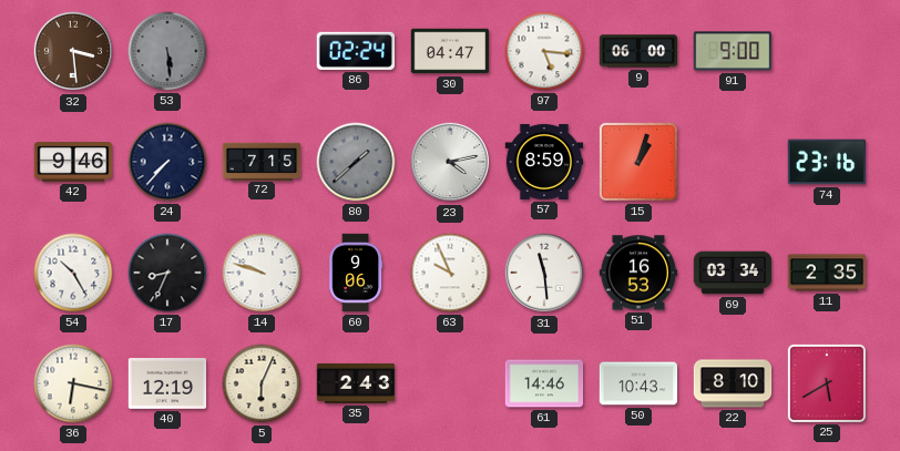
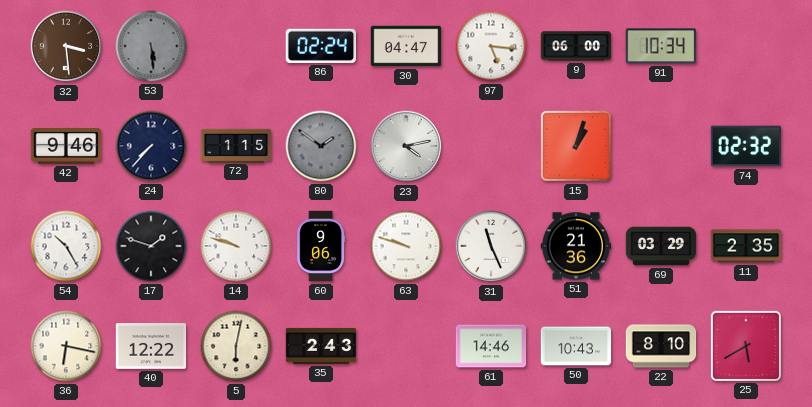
91: 9:00 -> 10:34 (660, 46)
72: 7:15 -> 1:15 (236, 145)
80: 1:38 -> 1:51 (321, 146)
57: 8:59 -> none (544, 162)
74: 23:16 -> 02:32 (746, 146)
17: 8:34 -> 1:48 (151, 246)
63: 9:56 -> 9:48 (406, 246)
31: 11:29 -> 11:26 (491, 246)
51: 16:53 -> 21:36 (576, 246)
69: 03:34 -> 03:29 (661, 246)
40: 12:19 -> 12:22 (151, 346)
5: 6:04 -> 6:02 (236, 346)
